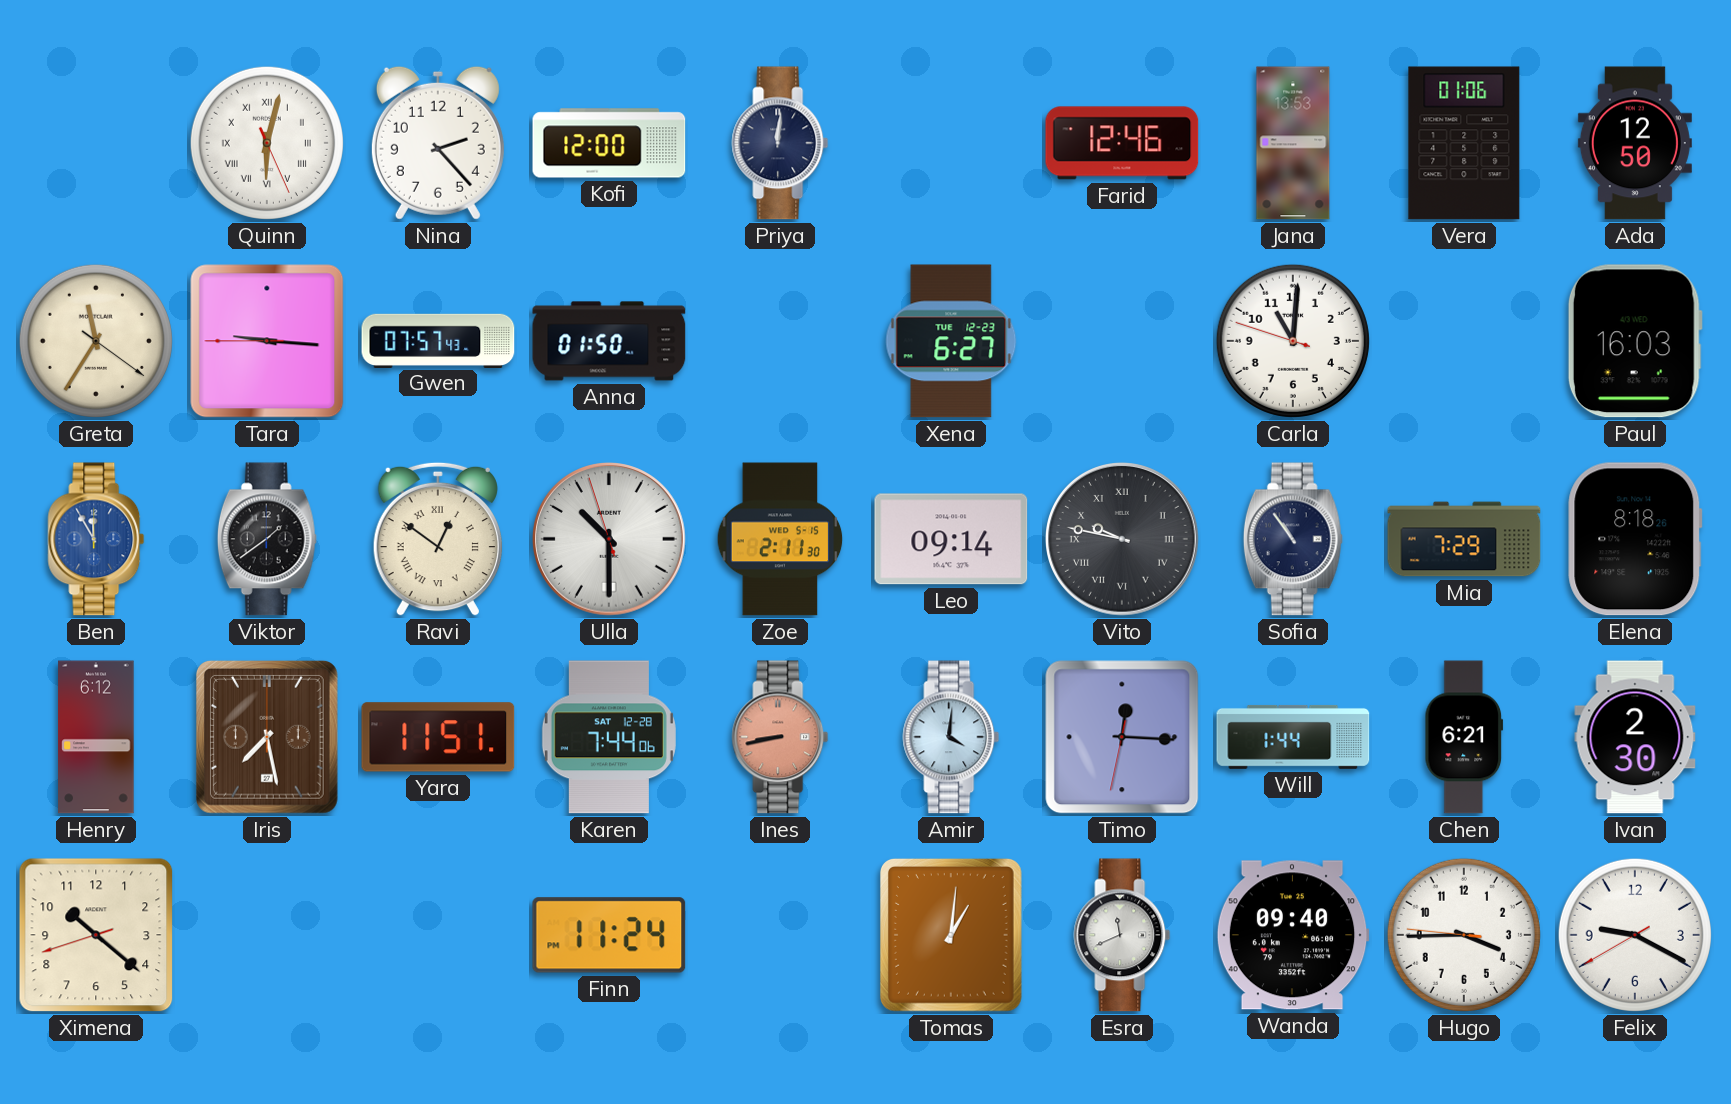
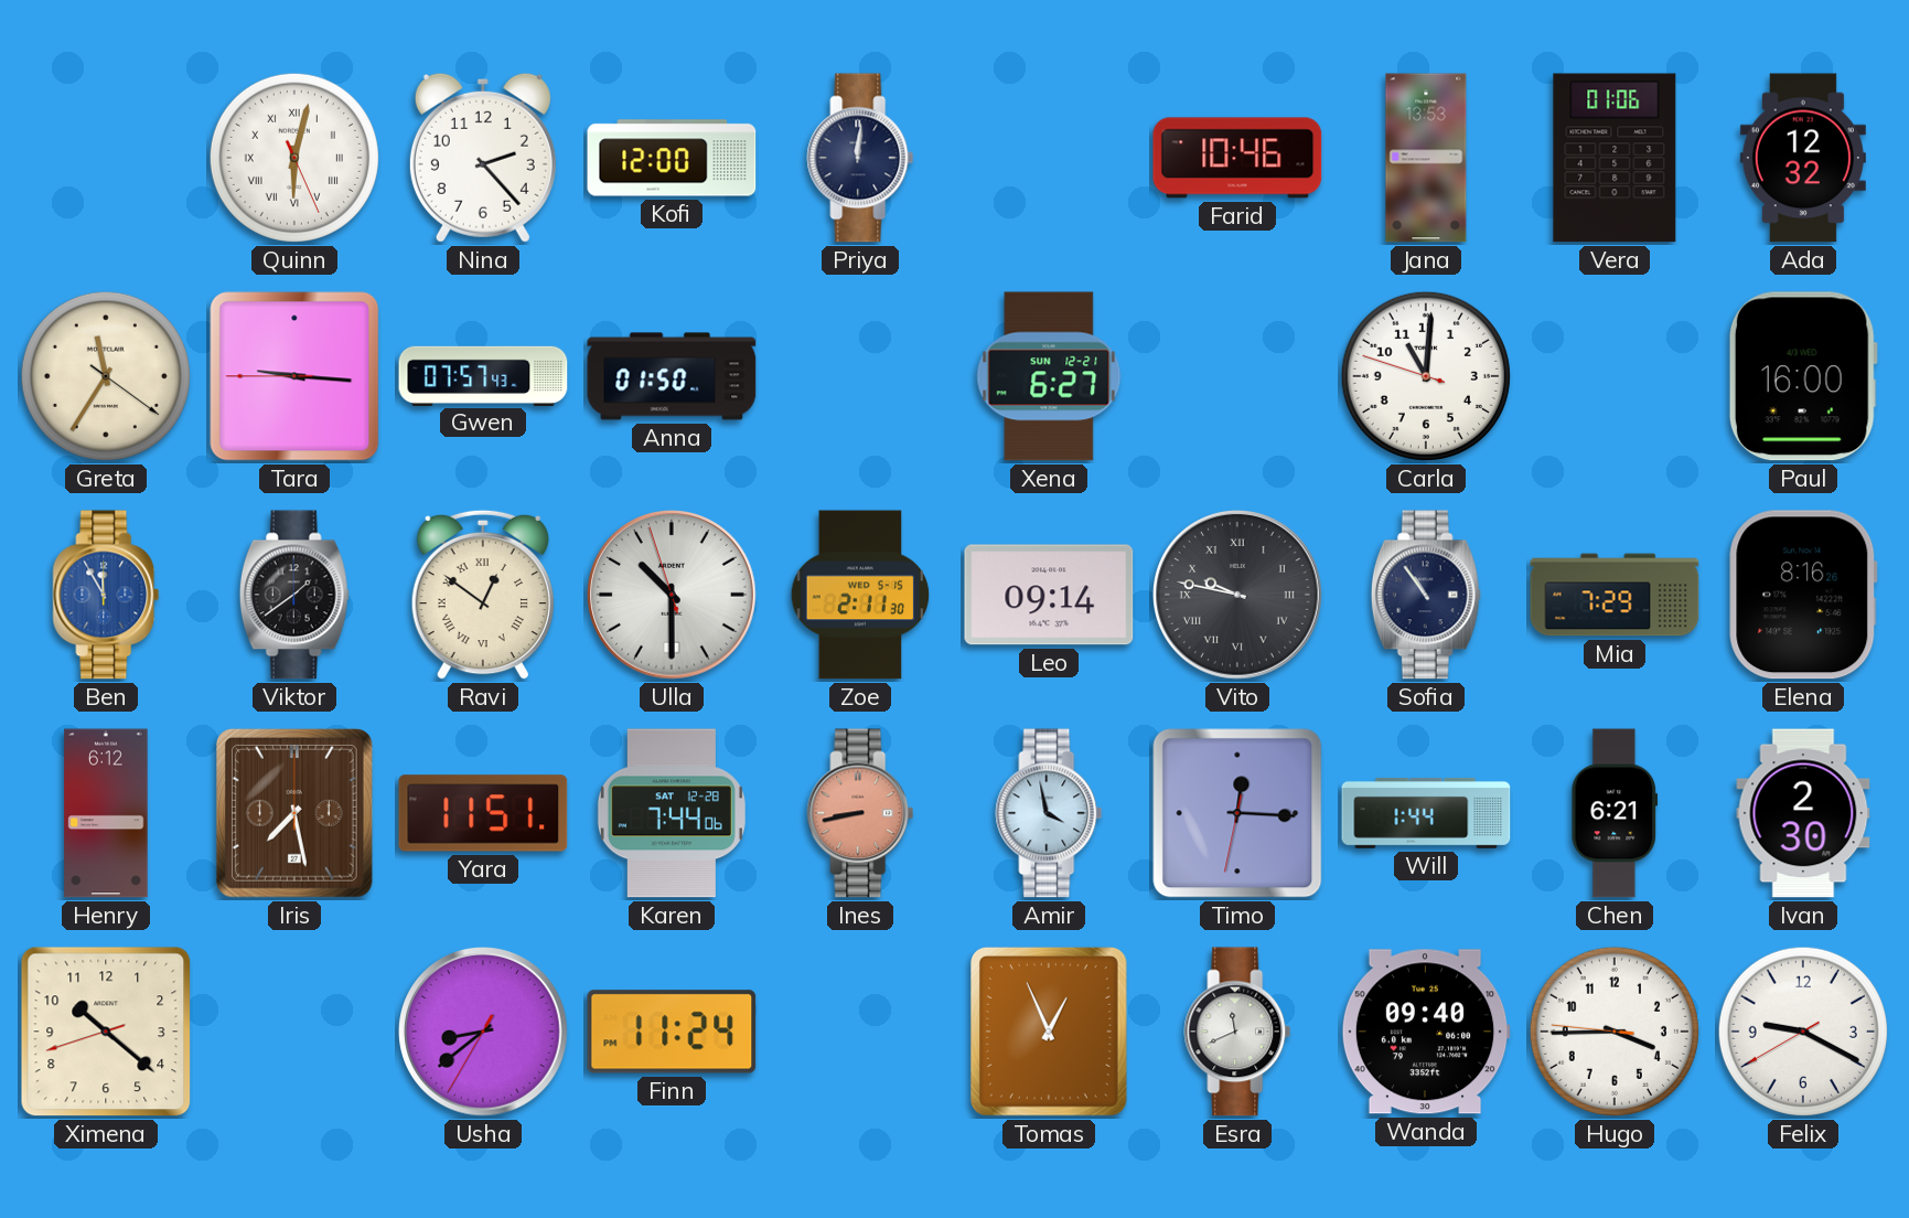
Farid: 12:46 -> 10:46 (1237, 158)
Ada: 12:50 -> 12:32 (1803, 158)
Xena date: TUE 12-23 -> SUN 12-21 (1049, 376)
Paul: 16:03 -> 16:00 (1803, 376)
Elena: 8:18 -> 8:16 (1803, 595)
Amir: 4:01 -> 3:58 (1049, 813)
Usha: none -> 8:38 (484, 1033)
Tomas: 1:01 -> 12:56 (1049, 1032)
